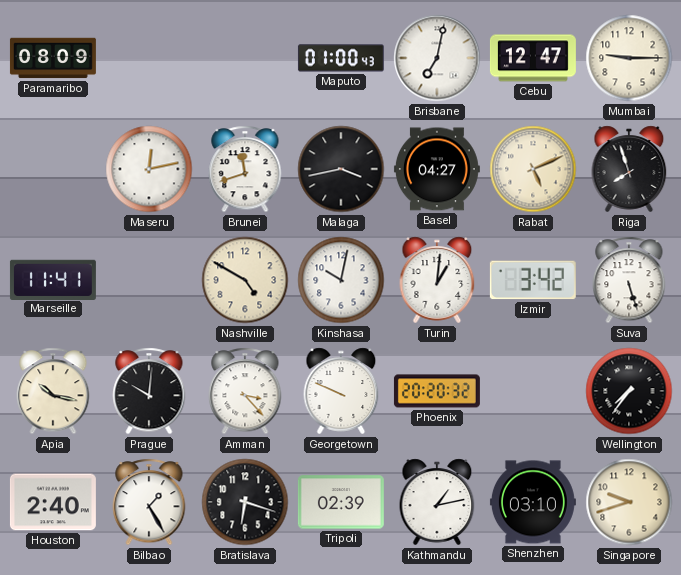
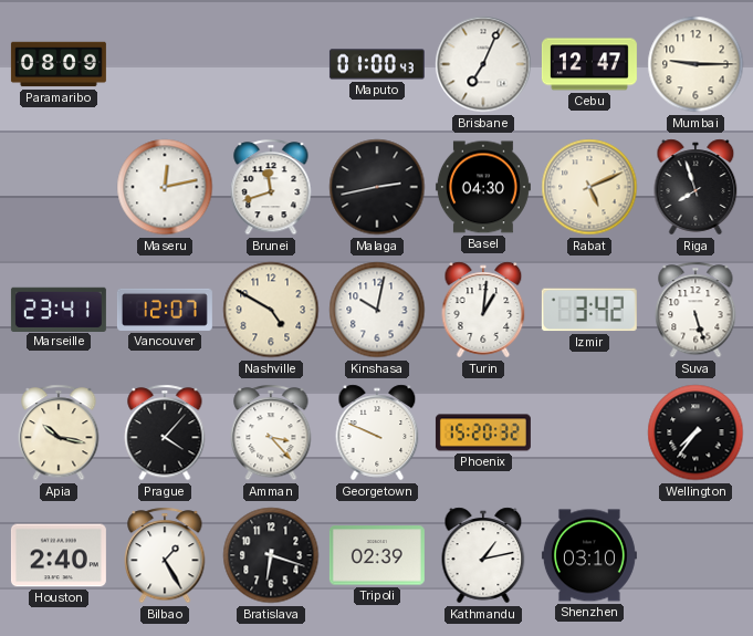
Brisbane: 7:02 -> 7:04 (483, 64)
Malaga: 3:43 -> 2:43 (377, 187)
Basel: 04:27 -> 04:30 (483, 187)
Marseille: 11:41 -> 23:41 (59, 309)
Vancouver: none -> 12:07 (165, 310)
Prague: 10:01 -> 4:07 (165, 432)
Phoenix: 20:20 -> 15:20 (483, 432)
Singapore: 9:42 -> none (629, 502)
